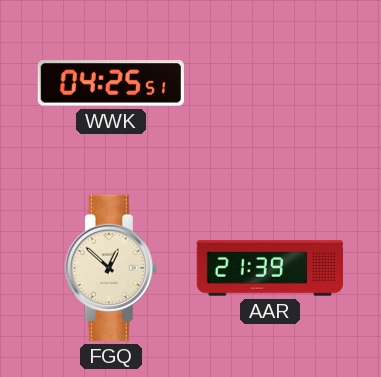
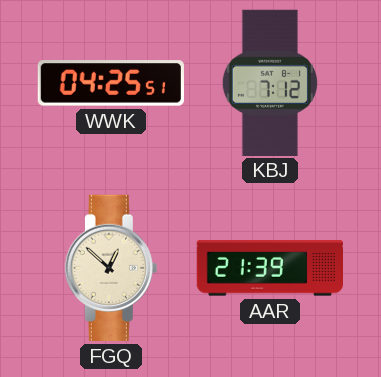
KBJ: none -> 7:12 (270, 82)
